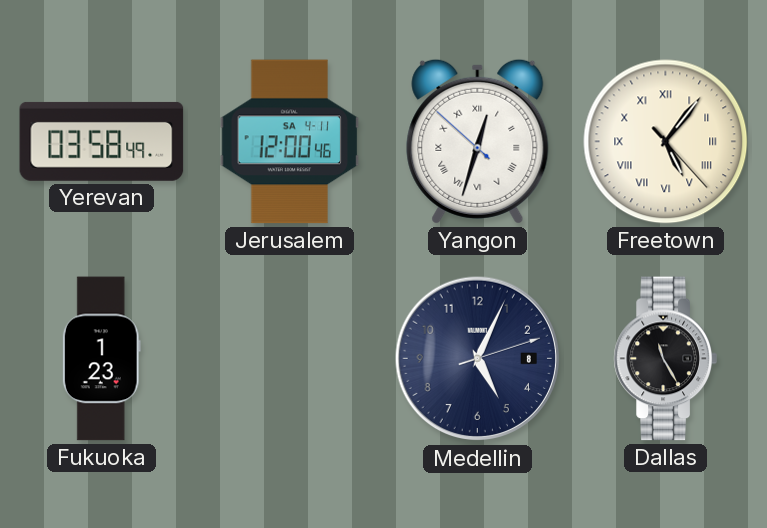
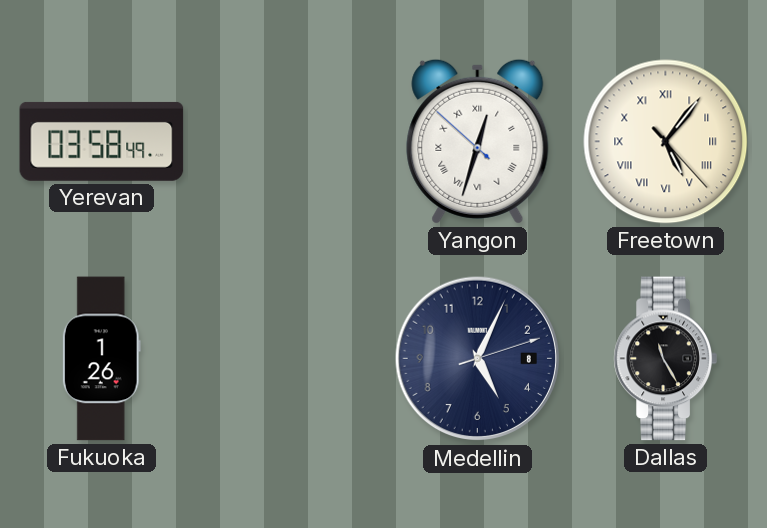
Jerusalem: 12:00 -> none (290, 142)
Fukuoka: 1:23 -> 1:26 (101, 359)
